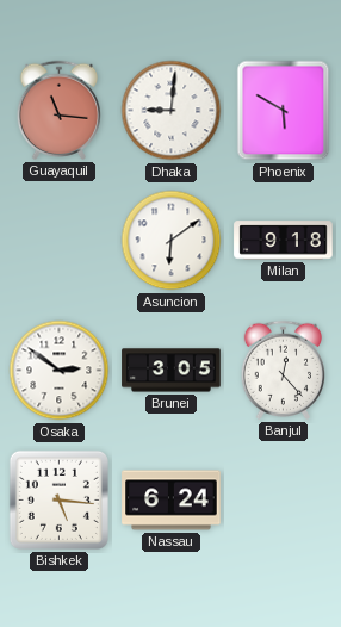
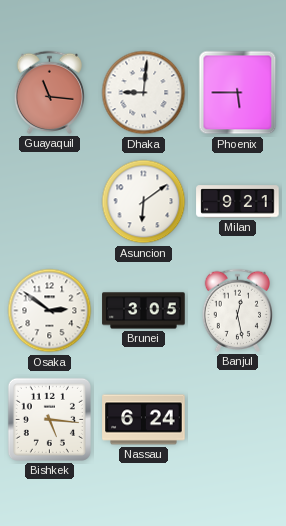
Phoenix: 5:50 -> 5:45 (238, 93)
Milan: 9:18 -> 9:21 (238, 202)
Banjul: 12:23 -> 12:28 (237, 310)
